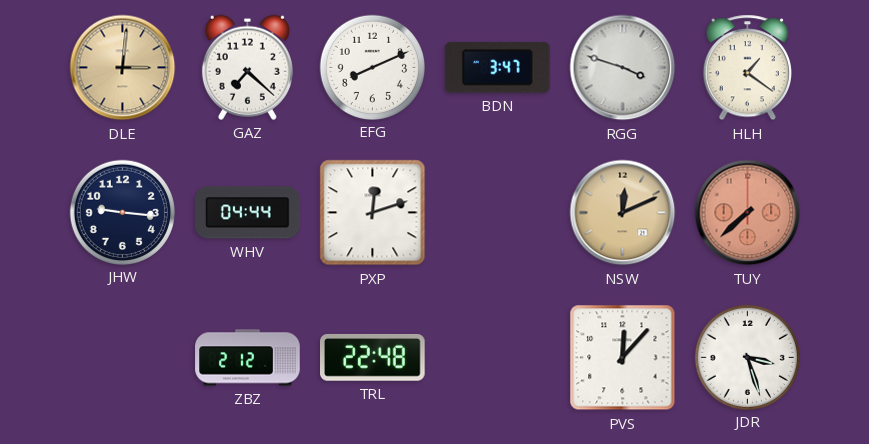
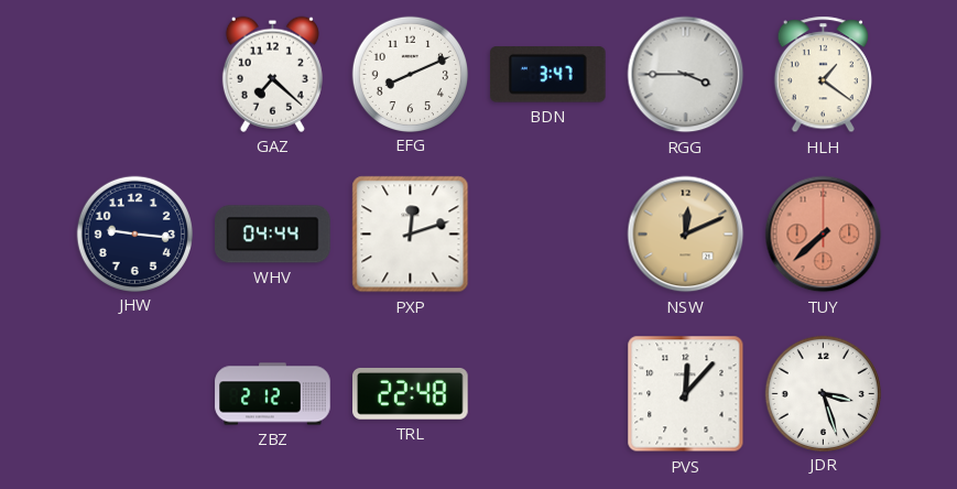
DLE: 3:01 -> none (123, 68)
RGG: 3:48 -> 3:45 (686, 75)
